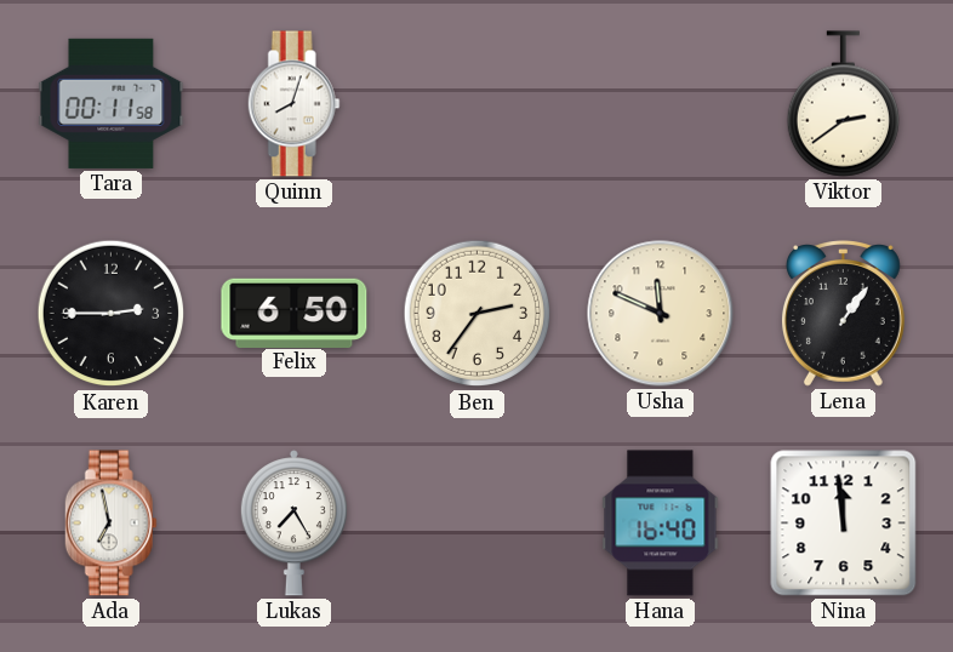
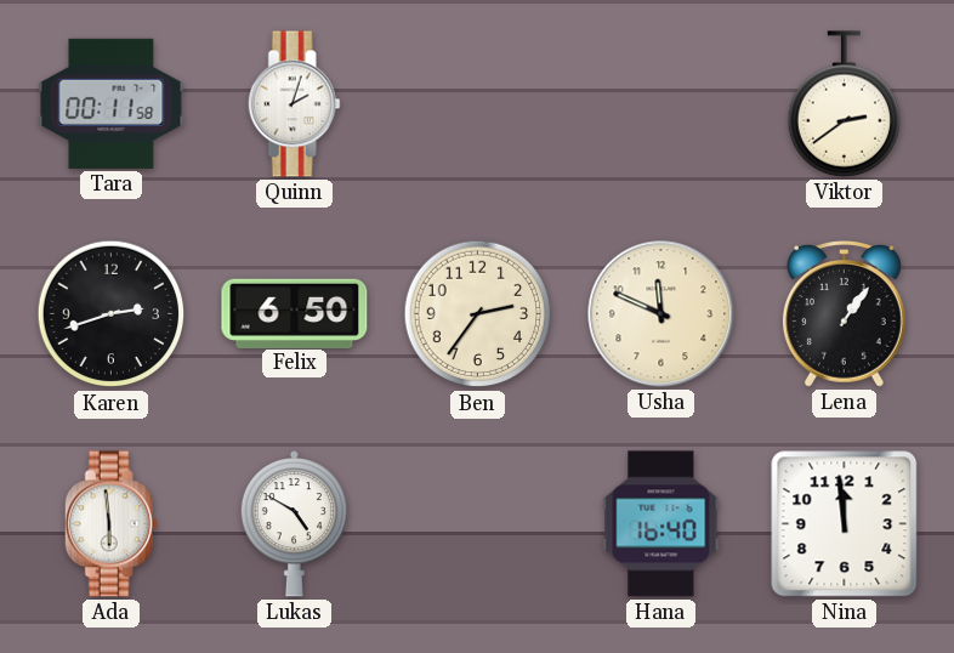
Quinn: 8:03 -> 2:03 (294, 104)
Karen: 2:45 -> 2:42 (112, 314)
Ada: 6:58 -> 5:59 (110, 524)
Lukas: 7:25 -> 4:50 (294, 524)
